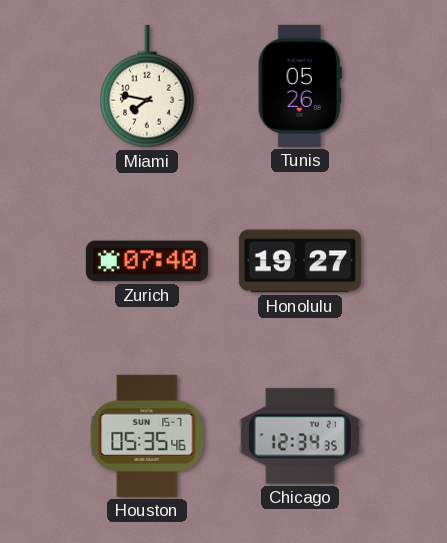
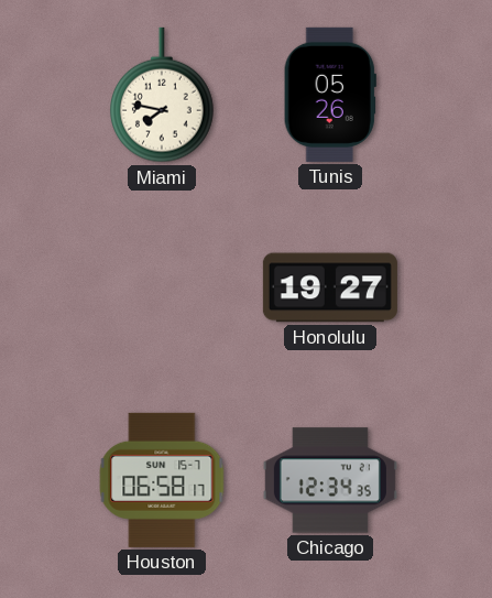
Zurich: 07:40 -> none (147, 261)
Houston: 05:35 -> 06:58 (162, 480)
